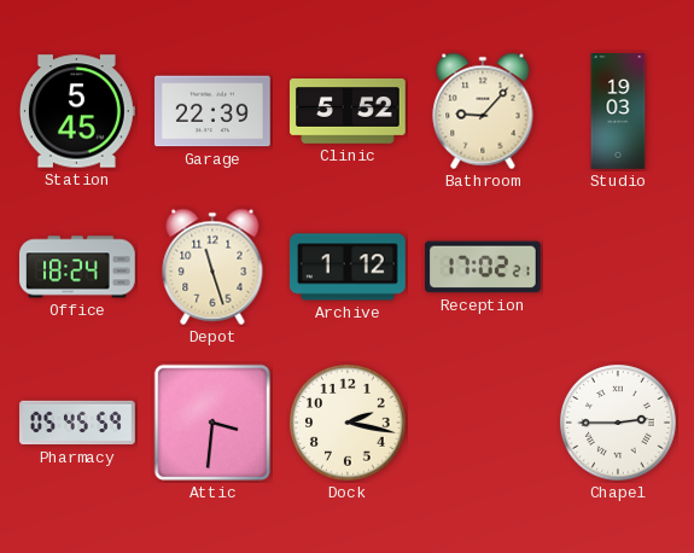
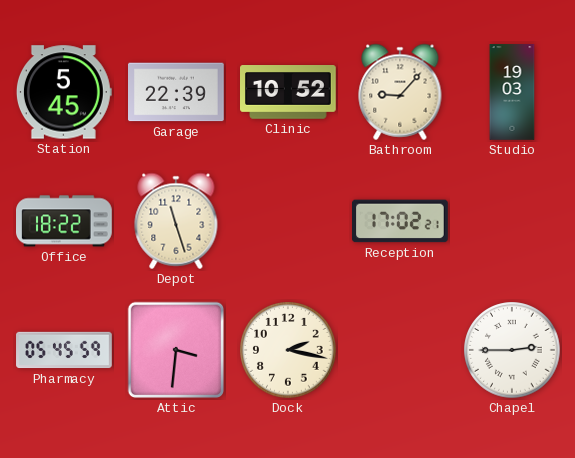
Clinic: 5:52 -> 10:52 (289, 92)
Office: 18:24 -> 18:22 (65, 221)
Archive: 1:12 -> none (348, 267)
